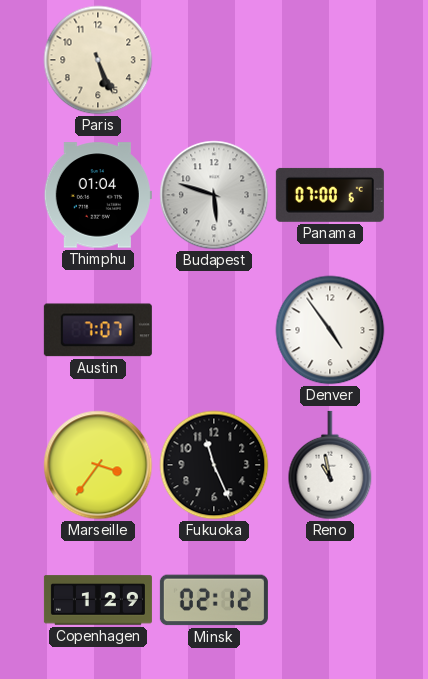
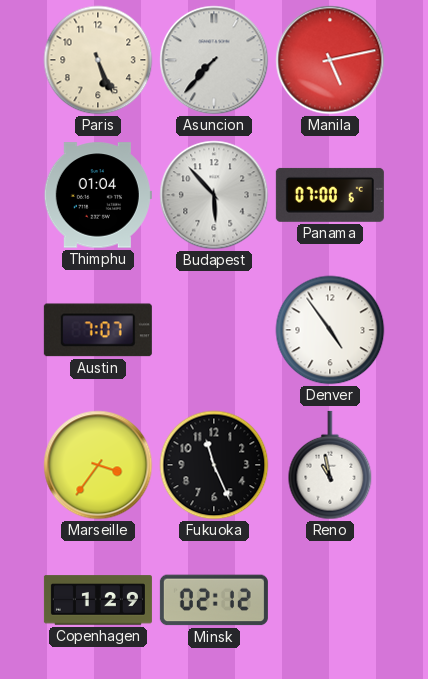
Asuncion: none -> 7:37 (214, 60)
Manila: none -> 5:13 (330, 60)
Budapest: 5:48 -> 5:53 (214, 195)
